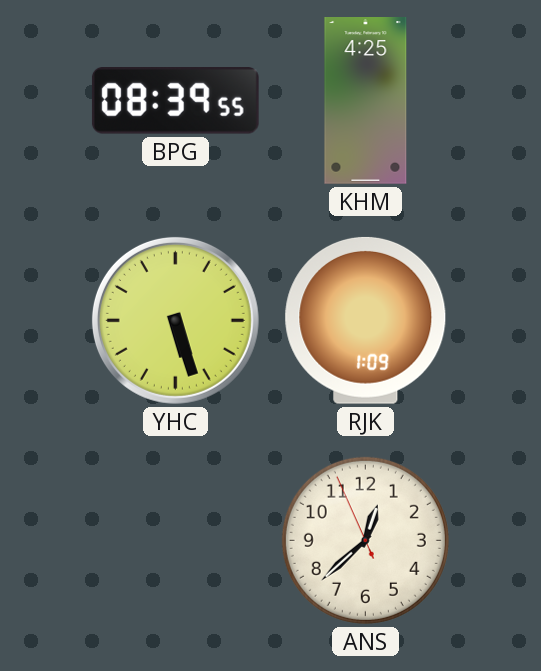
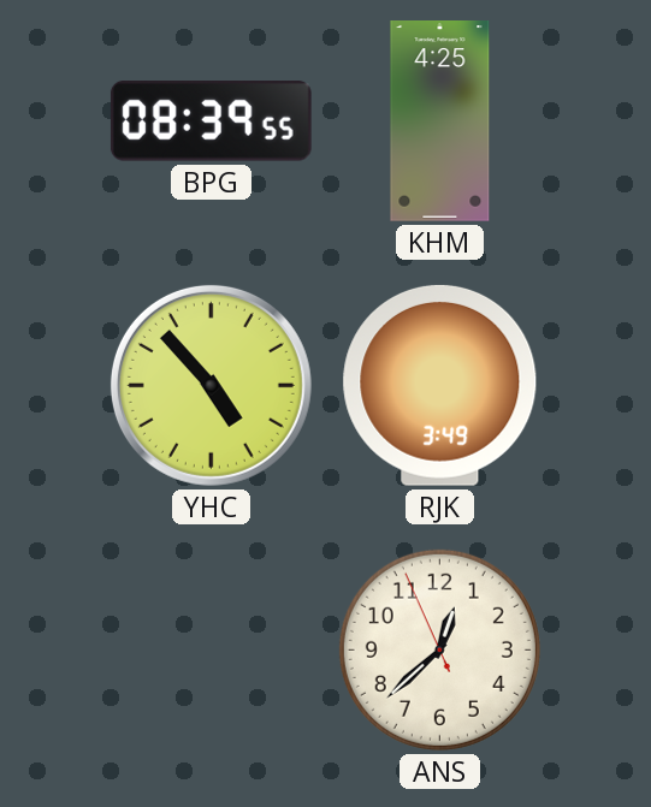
YHC: 5:27 -> 4:53 (211, 385)
RJK: 1:09 -> 3:49 (440, 385)
